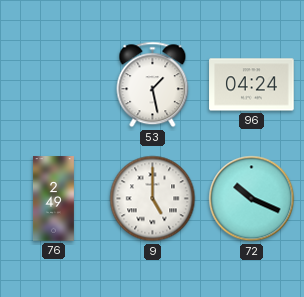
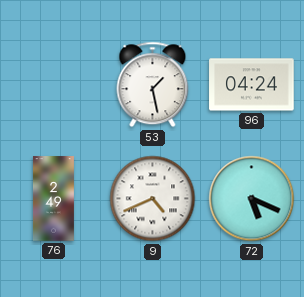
9: 5:00 -> 4:41 (153, 199)
72: 10:19 -> 5:19 (252, 199)
